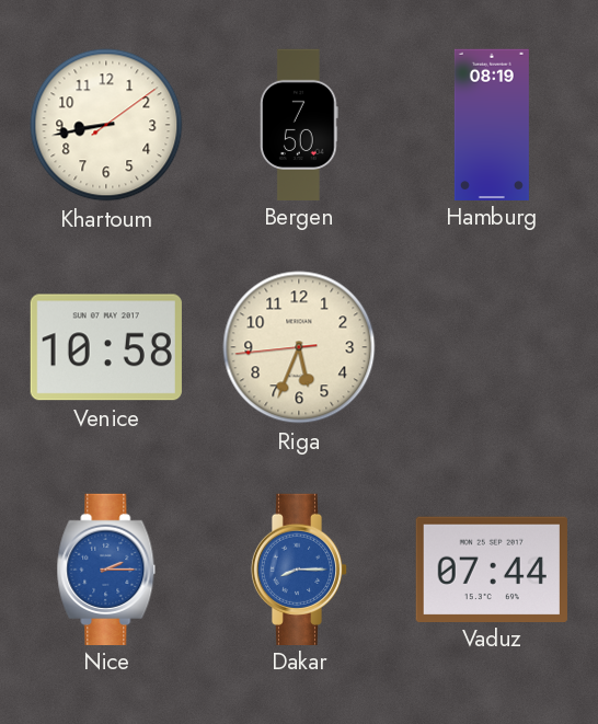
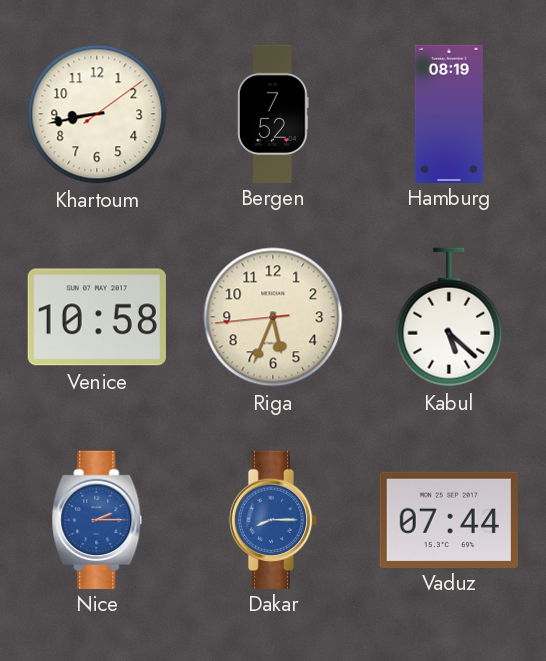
Bergen: 7:50 -> 7:52 (274, 113)
Kabul: none -> 5:22 (449, 317)
